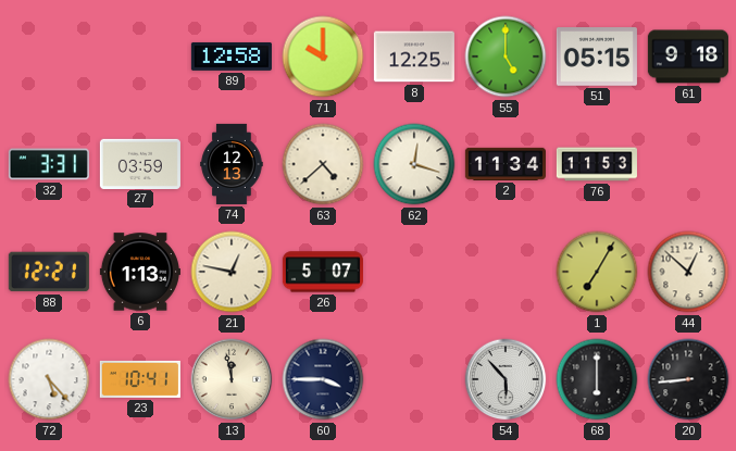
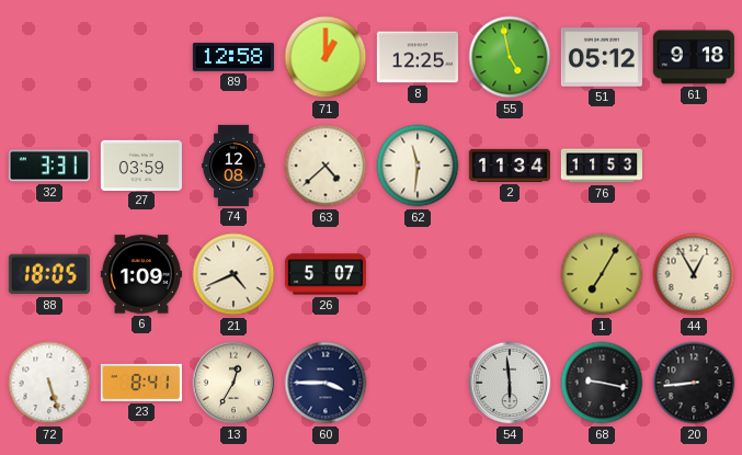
71: 10:00 -> 1:00 (326, 57)
55: 5:00 -> 4:58 (510, 57)
51: 05:15 -> 05:12 (602, 57)
74: 12:13 -> 12:08 (233, 166)
62: 12:18 -> 11:31 (418, 166)
88: 12:21 -> 18:05 (49, 274)
6: 1:13 -> 1:09 (141, 274)
21: 12:47 -> 4:41 (233, 274)
44: 12:52 -> 12:55 (694, 274)
72: 5:23 -> 5:27 (49, 383)
23: 10:41 -> 8:41 (141, 383)
13: 11:58 -> 12:35 (233, 383)
54: 5:53 -> 5:59 (510, 383)
68: 6:00 -> 9:17 (602, 383)
